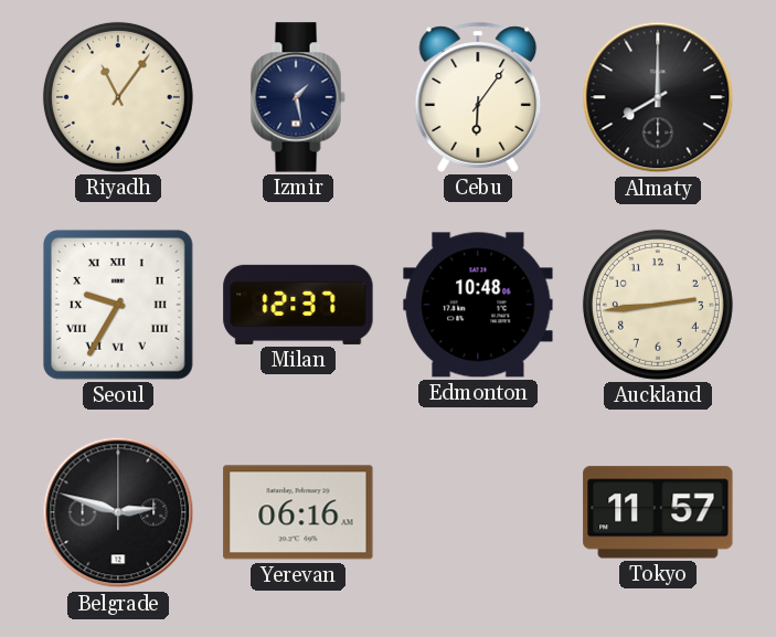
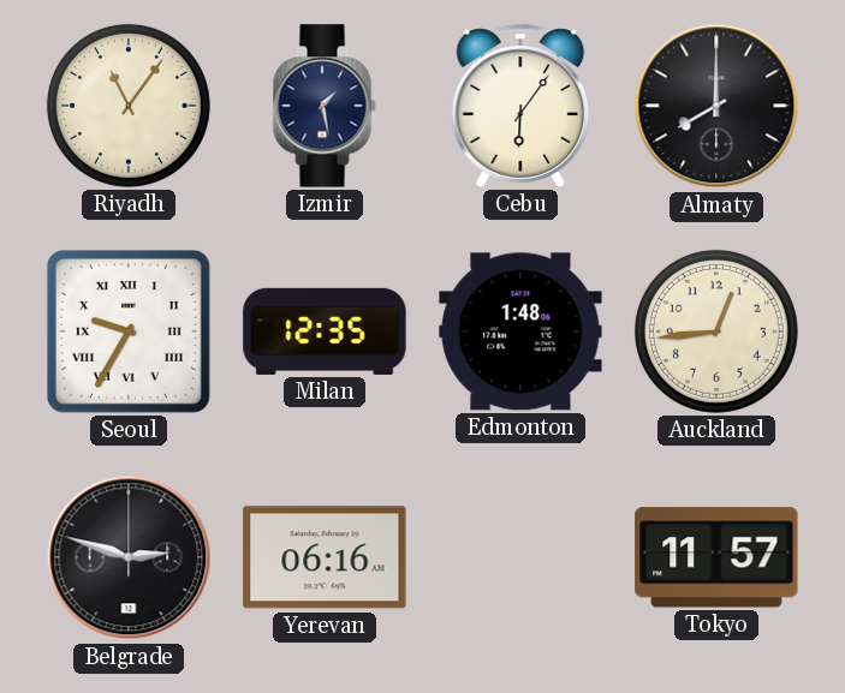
Milan: 12:37 -> 12:35 (325, 331)
Edmonton: 10:48 -> 1:48 (520, 331)
Auckland: 2:44 -> 12:44 (716, 331)
